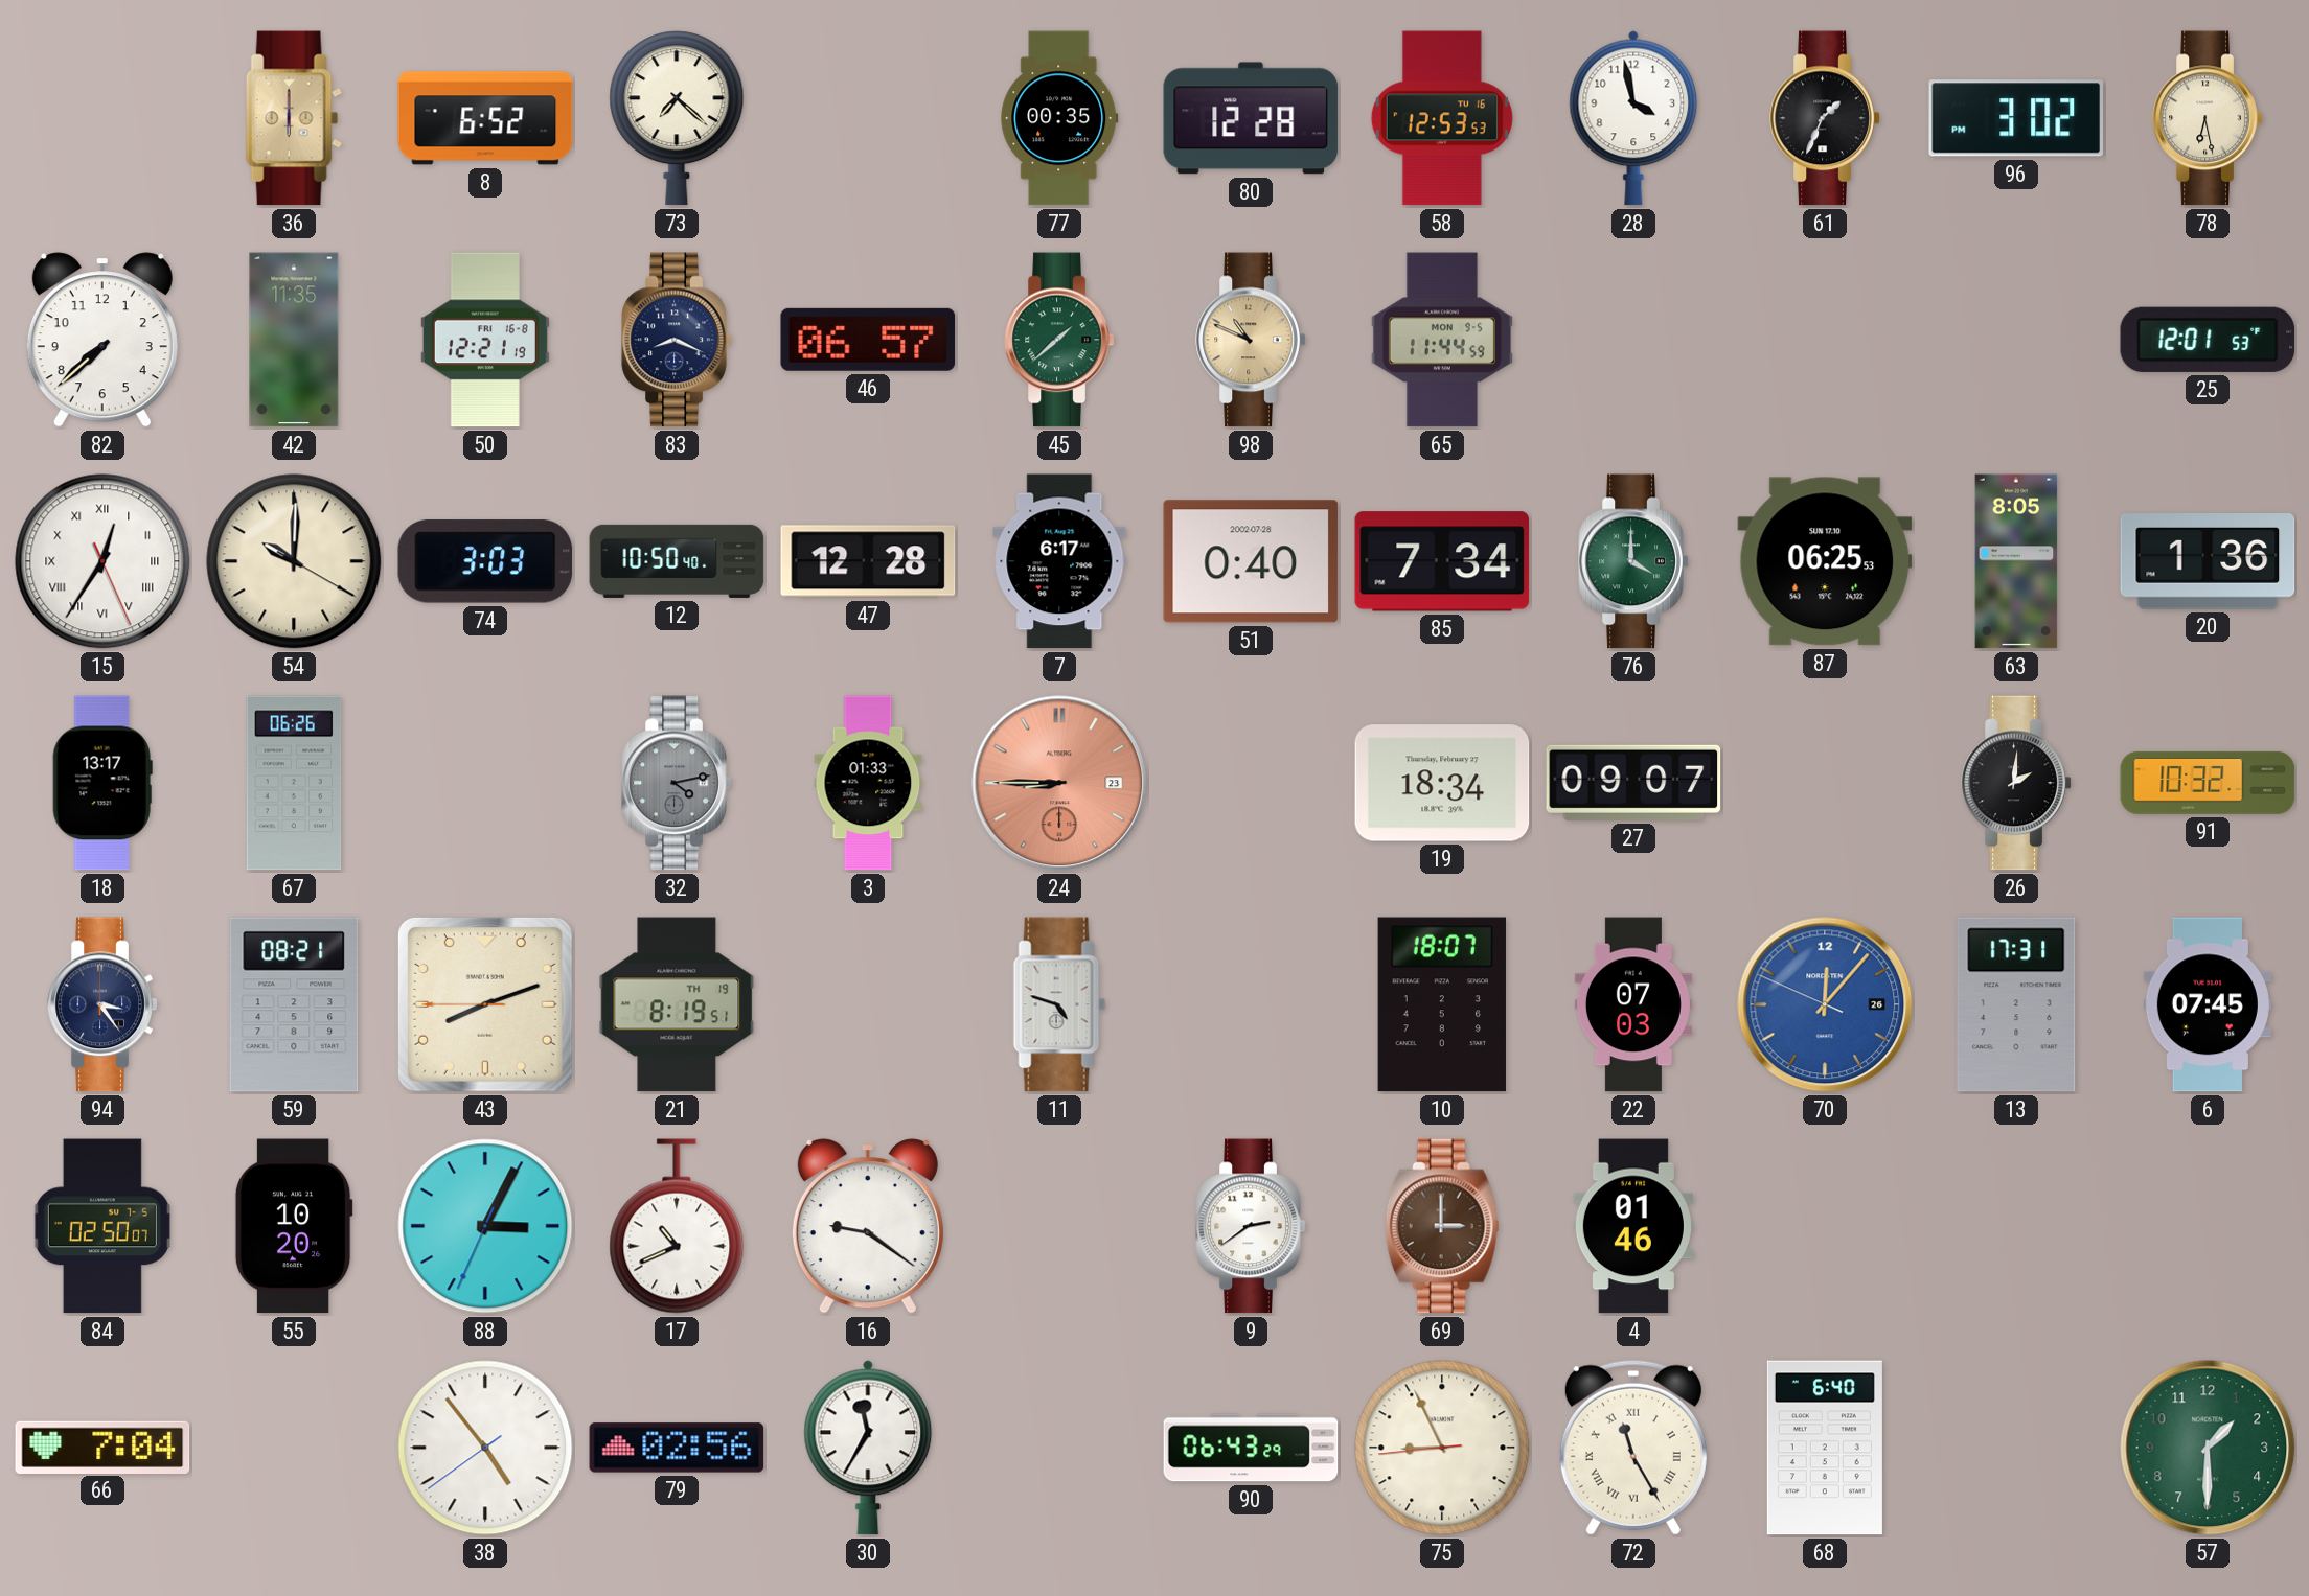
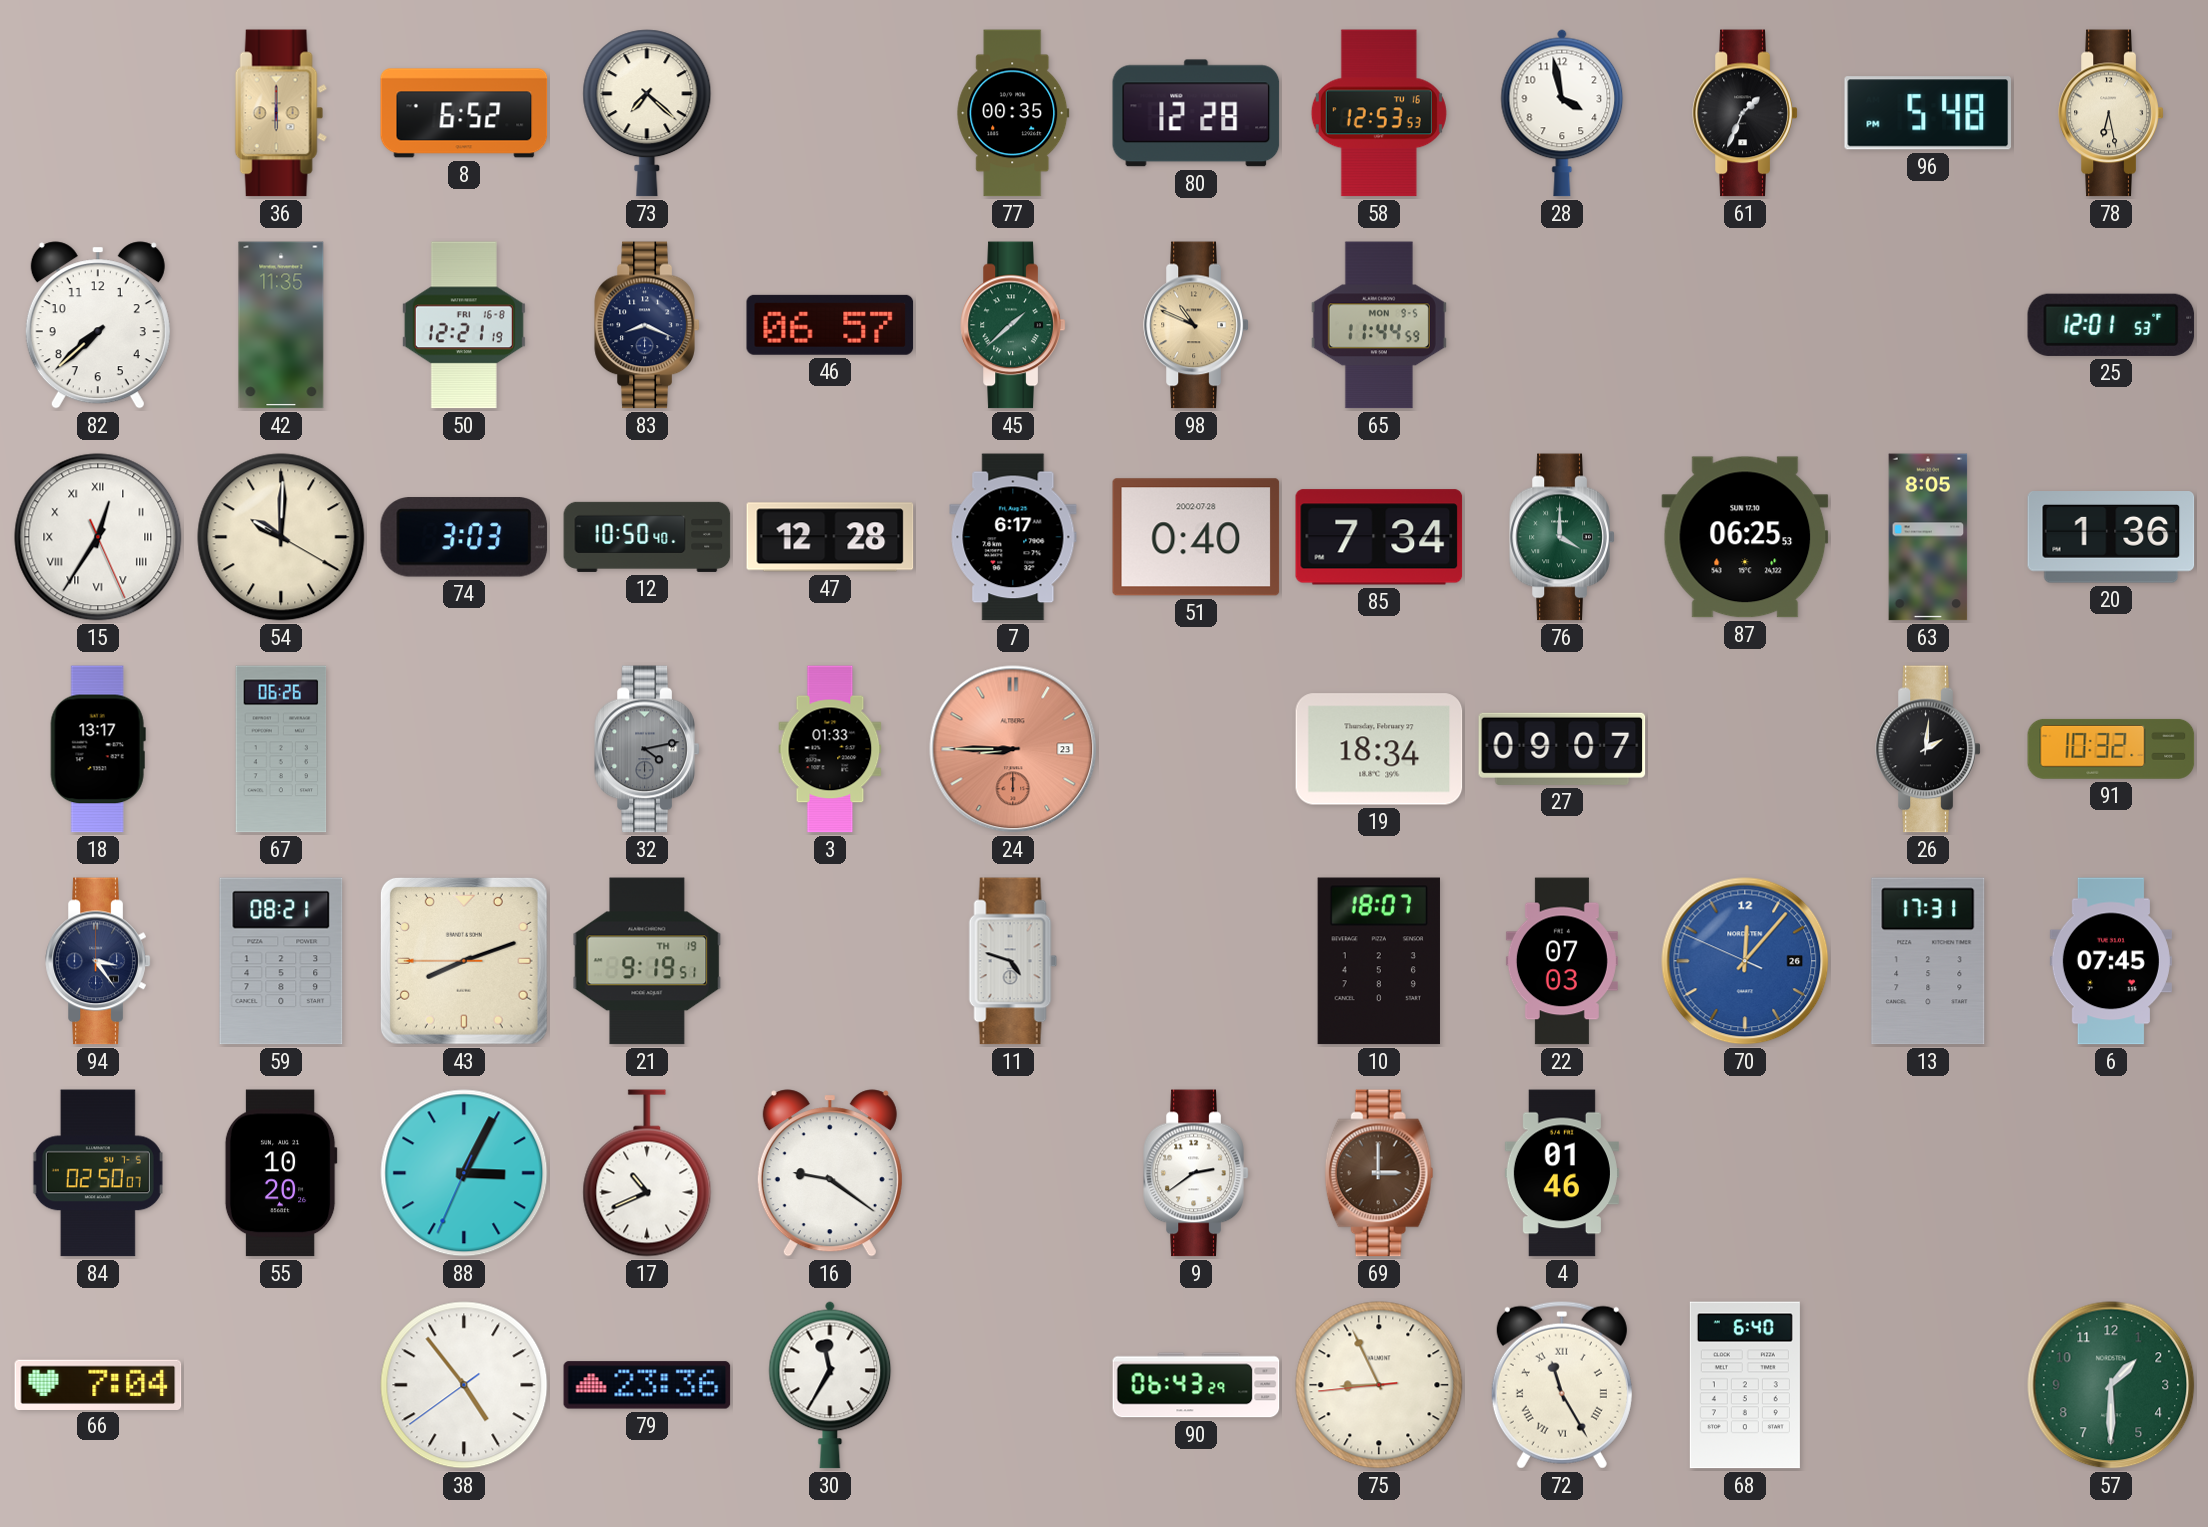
96: 3:02 -> 5:48 (1927, 113)
21: 8:19 -> 9:19 (647, 961)
79: 02:56 -> 23:36 (647, 1385)
